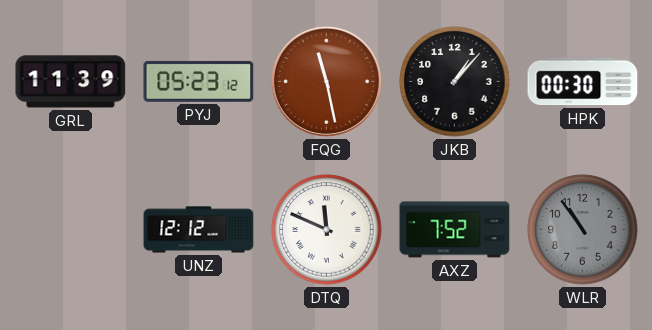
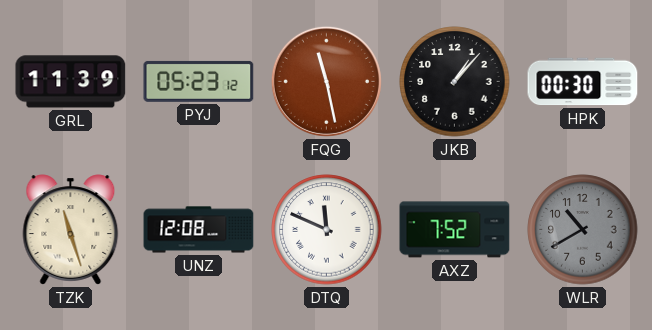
TZK: none -> 11:27 (71, 230)
UNZ: 12:12 -> 12:08 (199, 230)
WLR: 10:54 -> 10:40 (583, 230)
